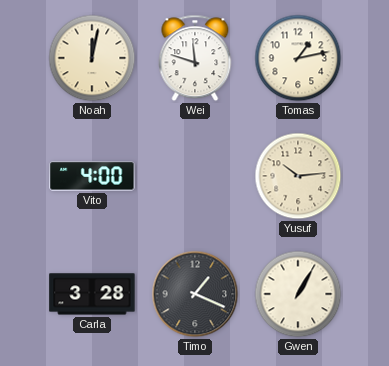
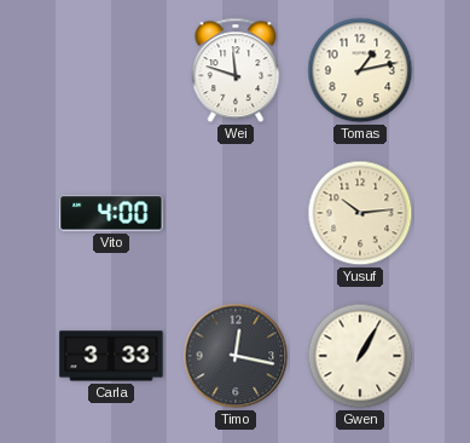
Noah: 12:02 -> none (92, 58)
Carla: 3:28 -> 3:33 (111, 356)
Timo: 1:19 -> 12:17 (236, 356)
